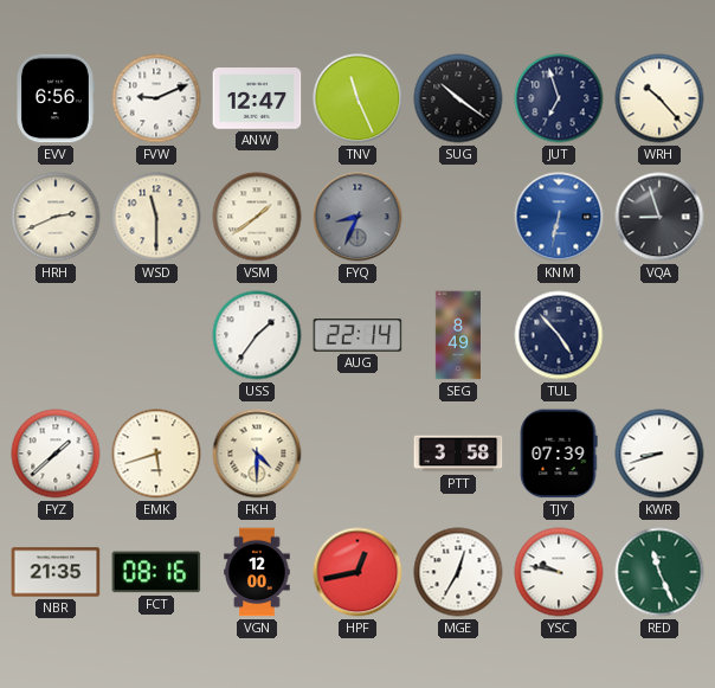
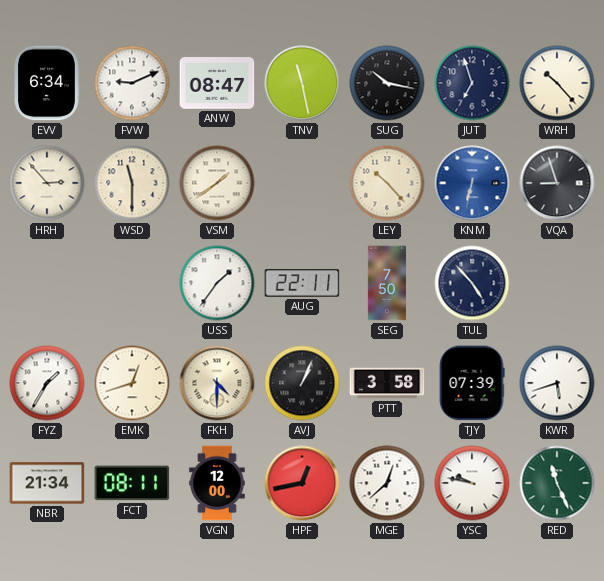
EVV: 6:56 -> 6:34 (47, 83)
ANW: 12:47 -> 08:47 (217, 83)
TNV: 11:26 -> 11:28 (302, 83)
SUG: 10:21 -> 10:17 (387, 83)
HRH: 2:41 -> 2:53 (47, 183)
FYQ: 8:34 -> none (358, 217)
LEY: none -> 10:23 (387, 183)
AUG: 22:14 -> 22:11 (302, 283)
SEG: 8:49 -> 7:50 (386, 283)
FYZ: 1:38 -> 1:35 (47, 383)
EMK: 5:42 -> 12:42 (132, 383)
AVJ: none -> 1:04 (302, 383)
KWR: 8:42 -> 5:42 (557, 383)
NBR: 21:35 -> 21:34 (47, 483)
FCT: 08:16 -> 08:11 (132, 483)
MGE: 12:35 -> 12:38 (387, 483)
